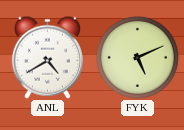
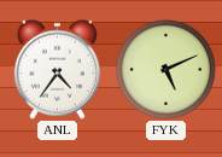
ANL: 4:40 -> 4:36 (57, 69)
